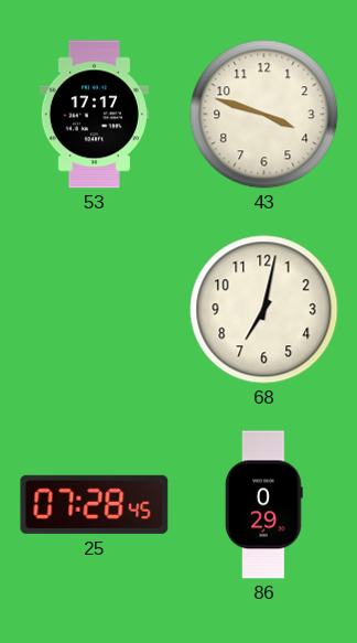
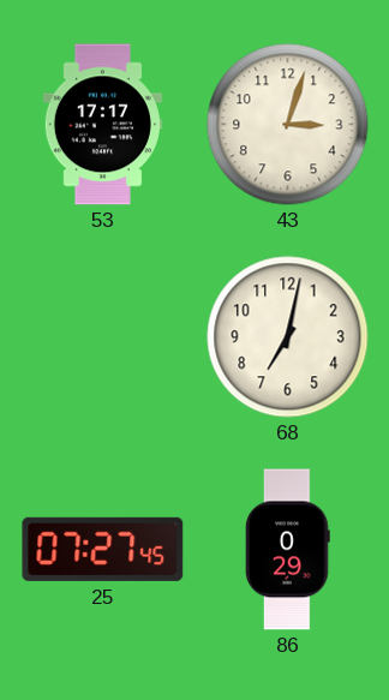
43: 3:48 -> 3:03 (288, 125)
25: 07:28 -> 07:27 (103, 549)
